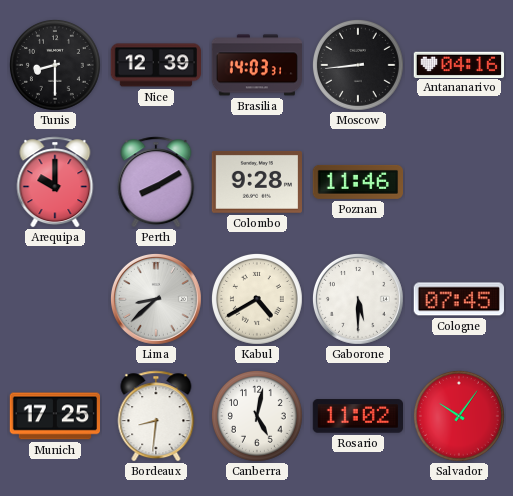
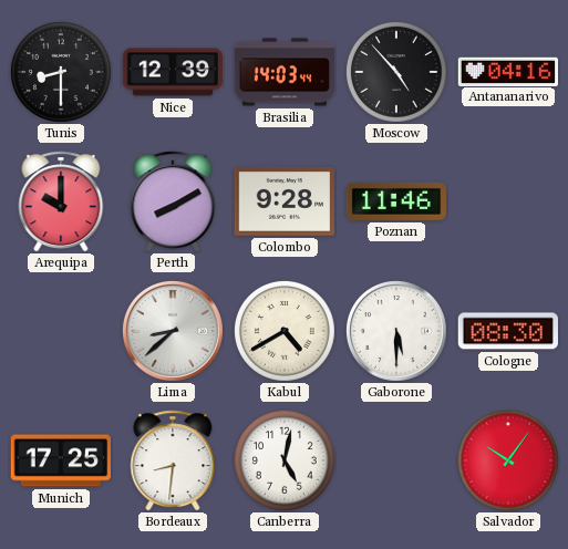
Brasilia: 14:03:31 -> 14:03:44 (285, 72)
Moscow: 8:44 -> 4:53 (396, 72)
Cologne: 07:45 -> 08:30 (508, 331)
Rosario: 11:02 -> none (357, 416)
